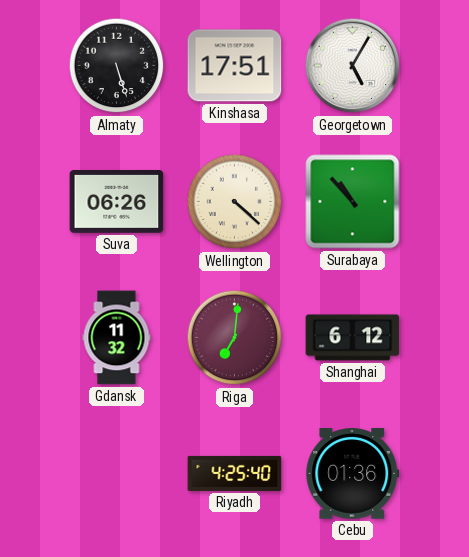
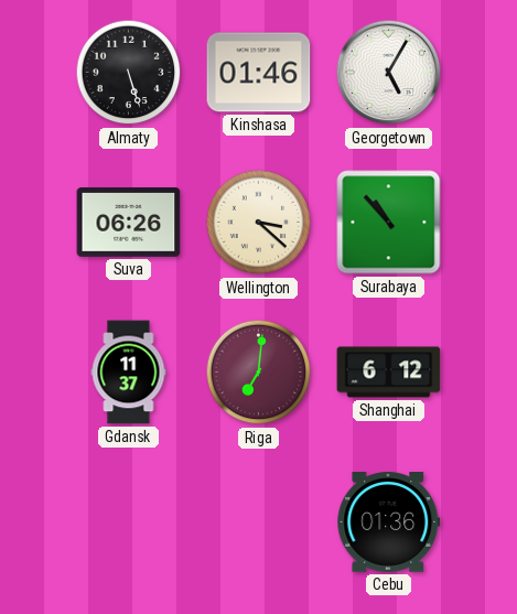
Kinshasa: 17:51 -> 01:46 (259, 73)
Wellington: 4:22 -> 3:22 (259, 223)
Gdansk: 11:32 -> 11:37 (129, 373)
Riyadh: 4:25 -> none (235, 473)
